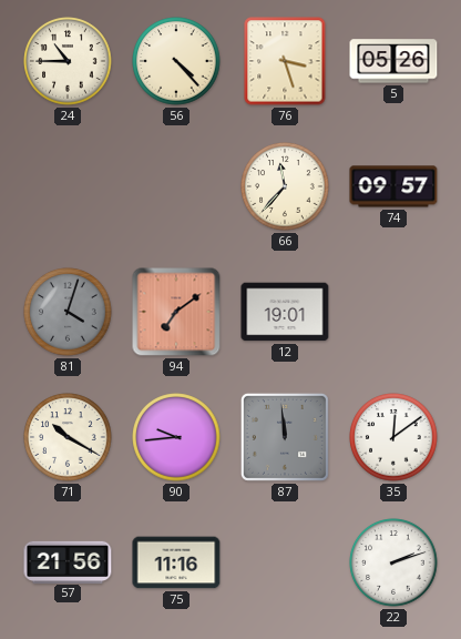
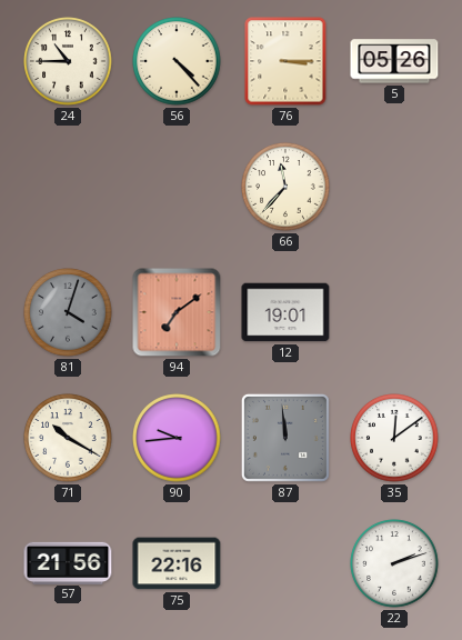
76: 3:27 -> 3:15 (285, 61)
74: 09:57 -> none (393, 186)
75: 11:16 -> 22:16 (177, 563)
